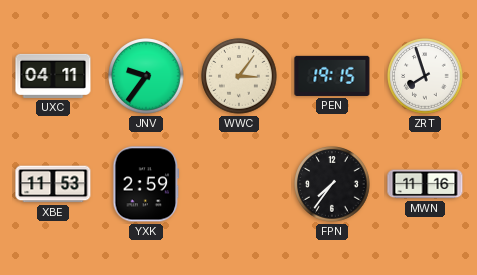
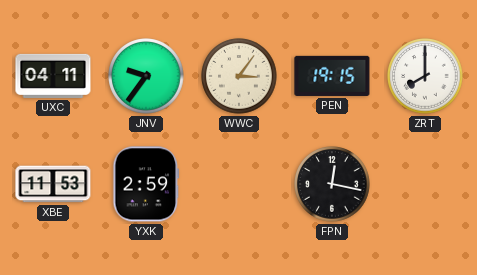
ZRT: 7:57 -> 8:00 (425, 76)
FPN: 7:36 -> 12:17 (332, 184)
MWN: 11:16 -> none (425, 184)
